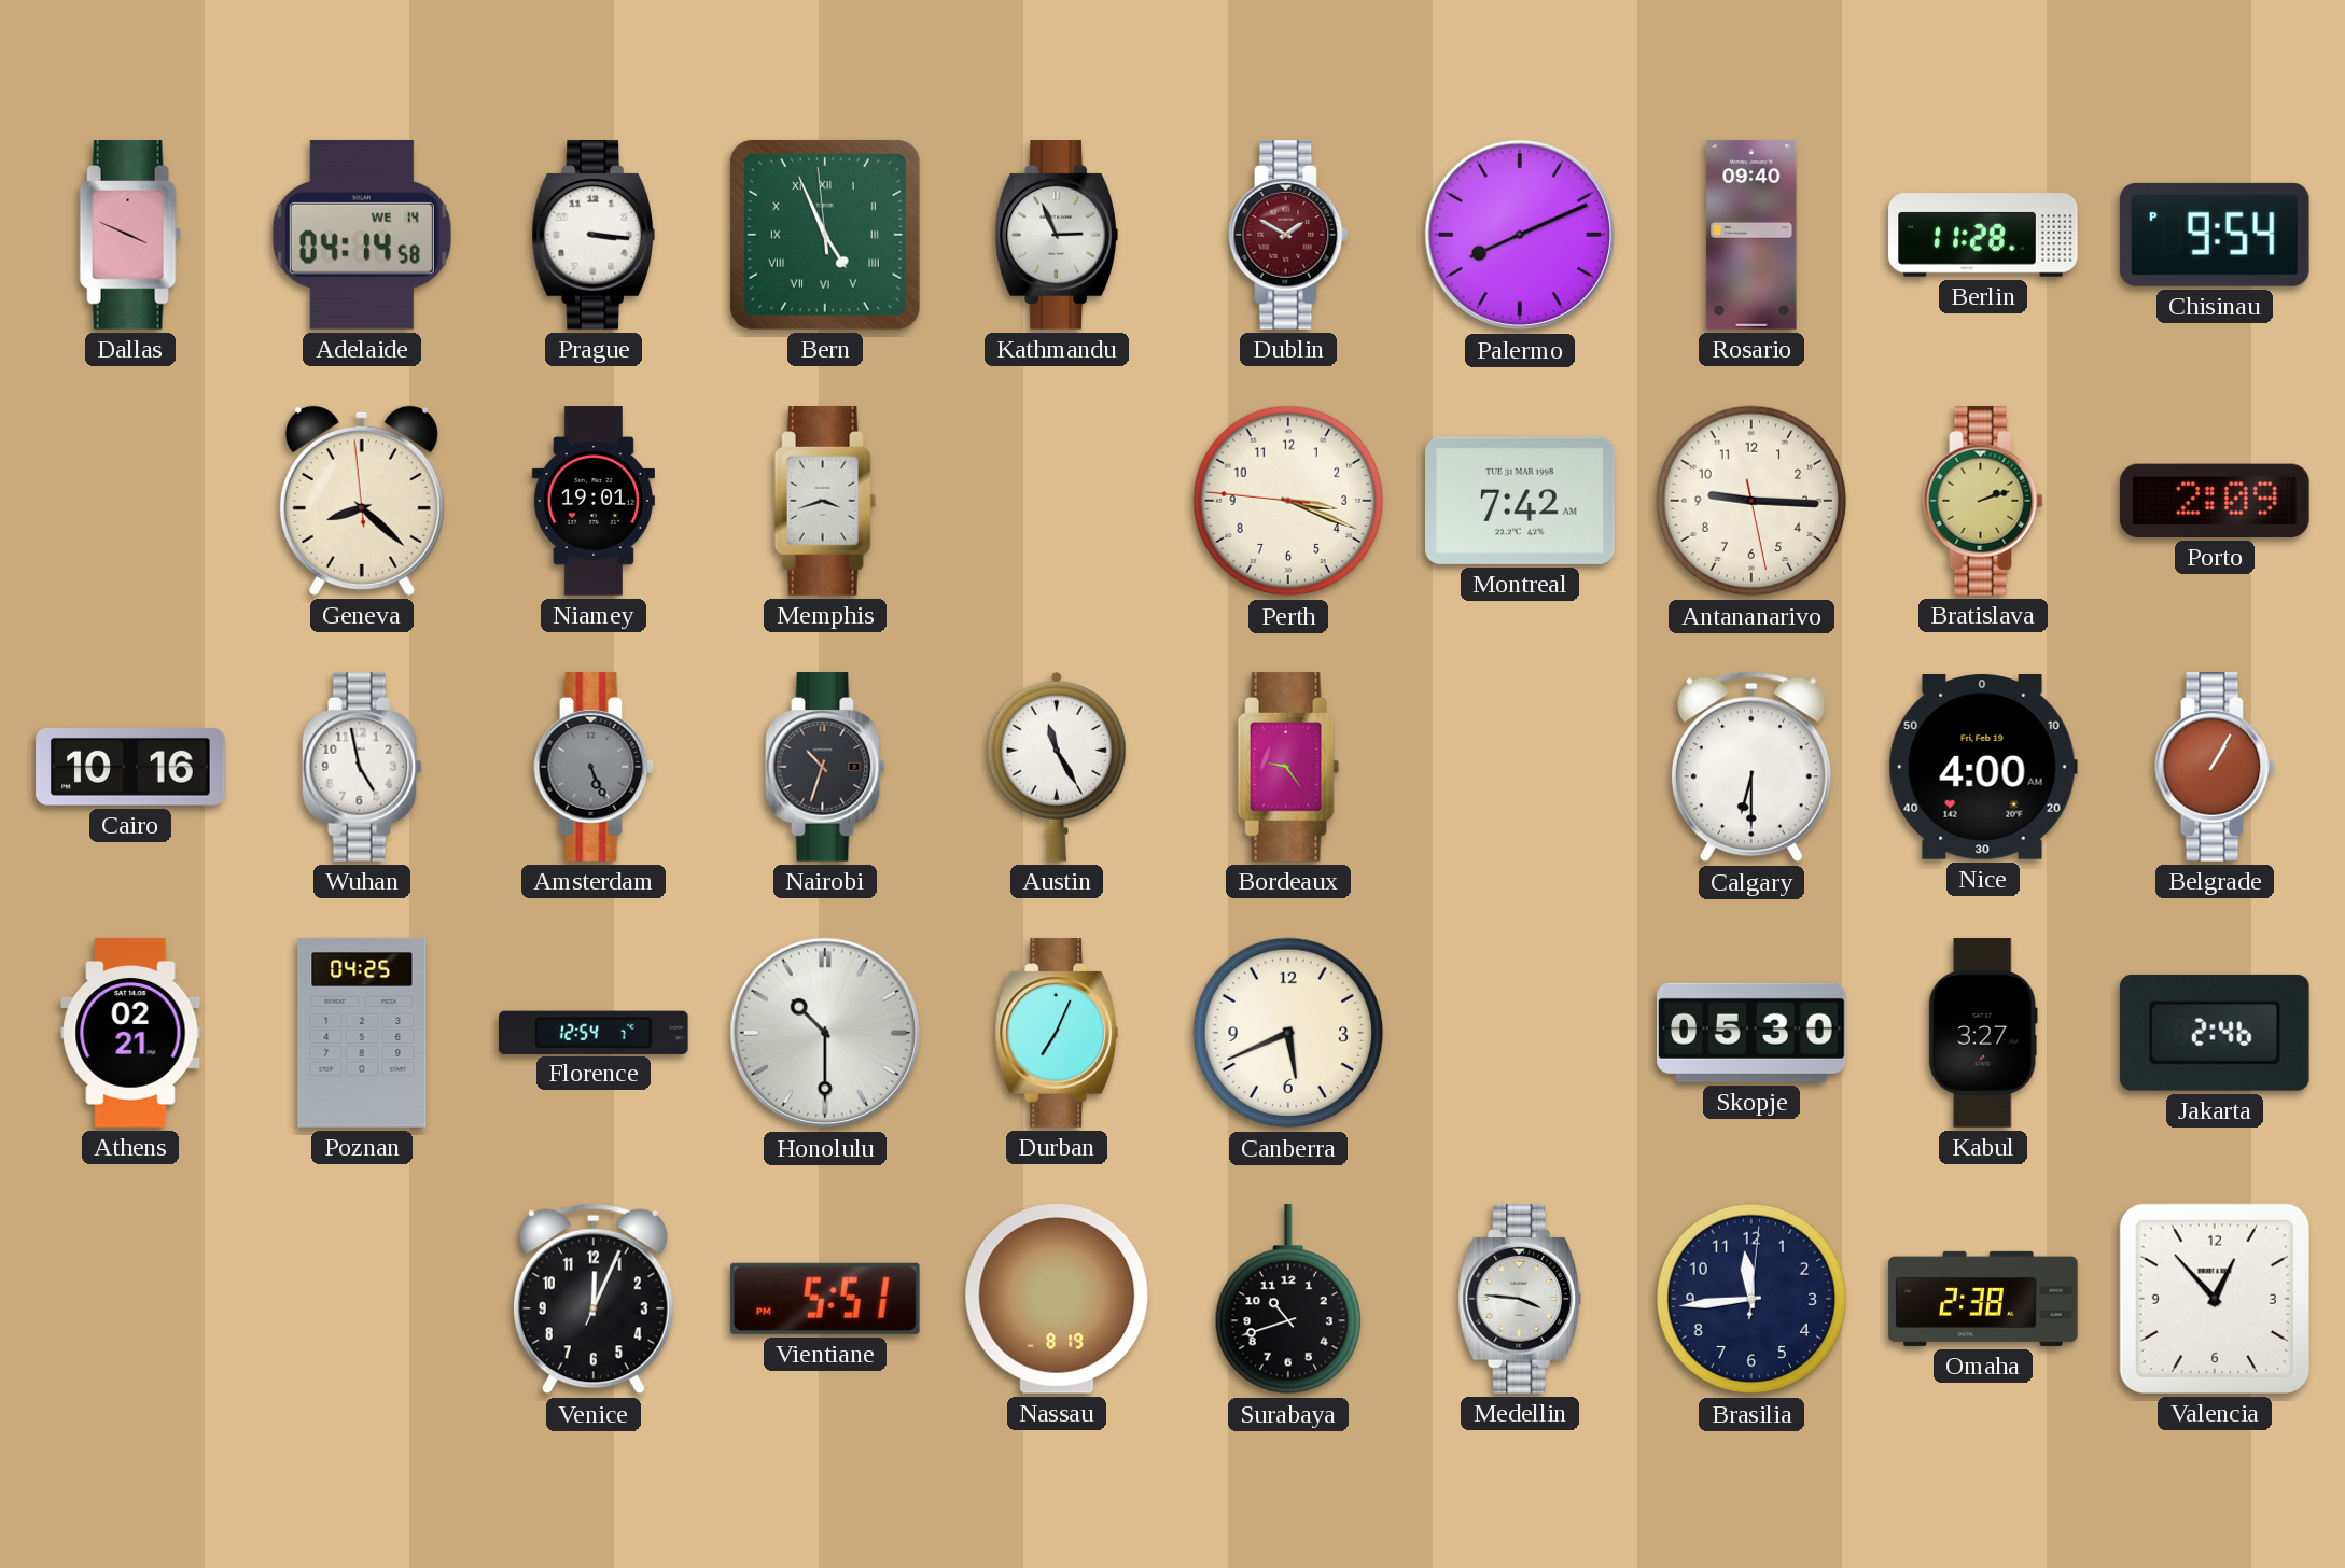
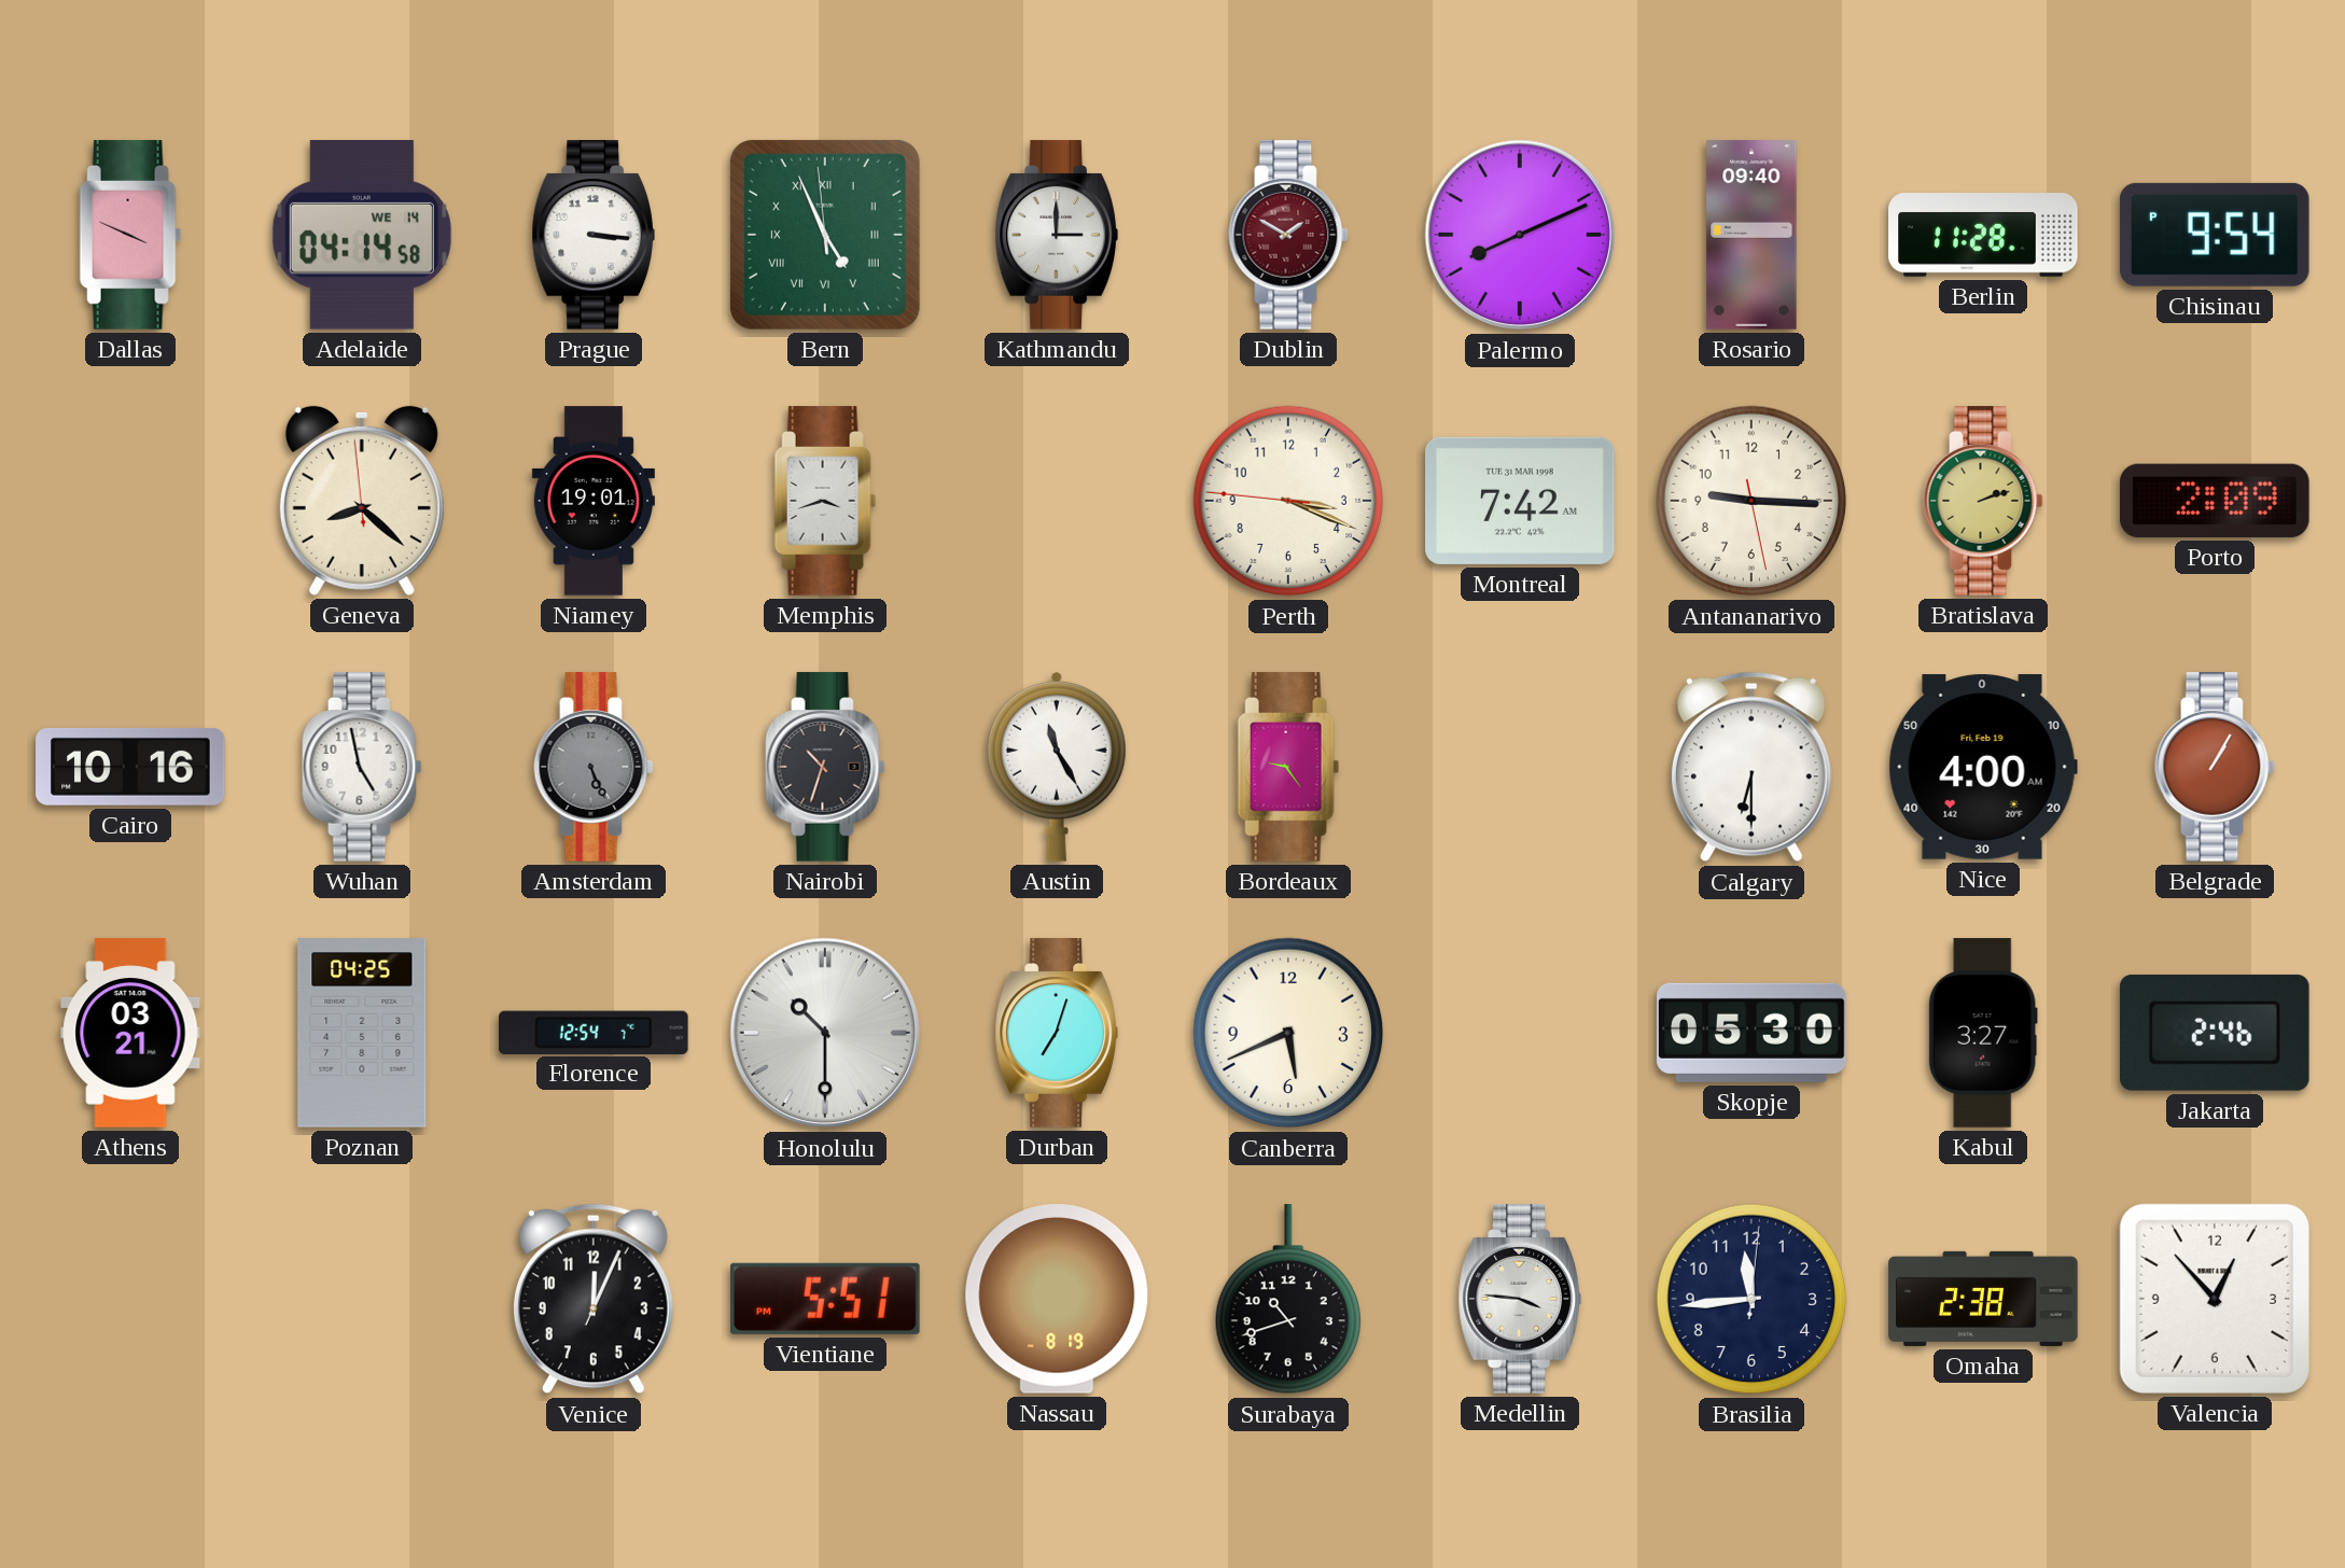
Kathmandu: 2:56 -> 3:00 (1056, 235)
Athens: 02:21 -> 03:21 (130, 1033)
Durban: 7:04 -> 7:03 (1056, 1033)
